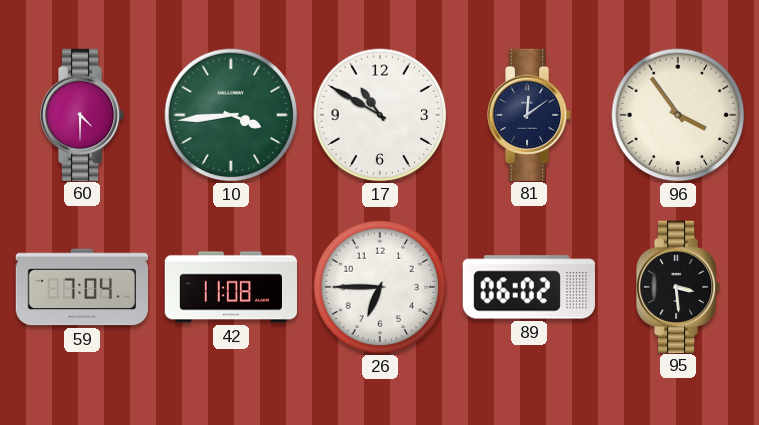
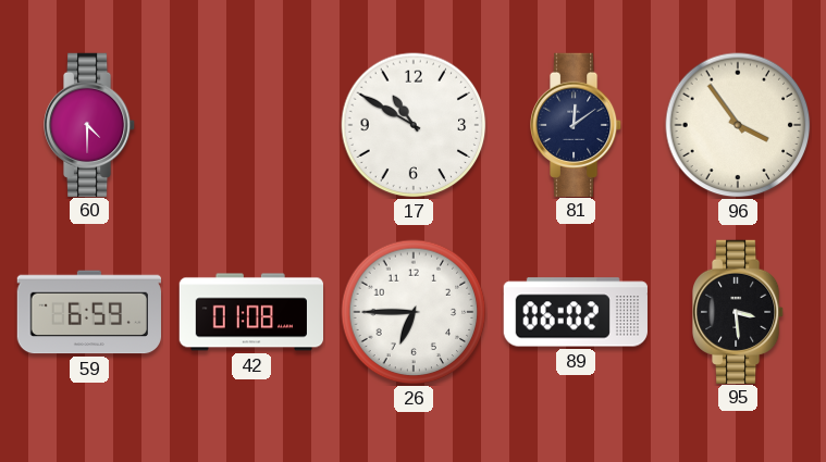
10: 3:44 -> none (231, 115)
59: 7:04 -> 6:59 (88, 312)
42: 11:08 -> 01:08 (250, 312)
